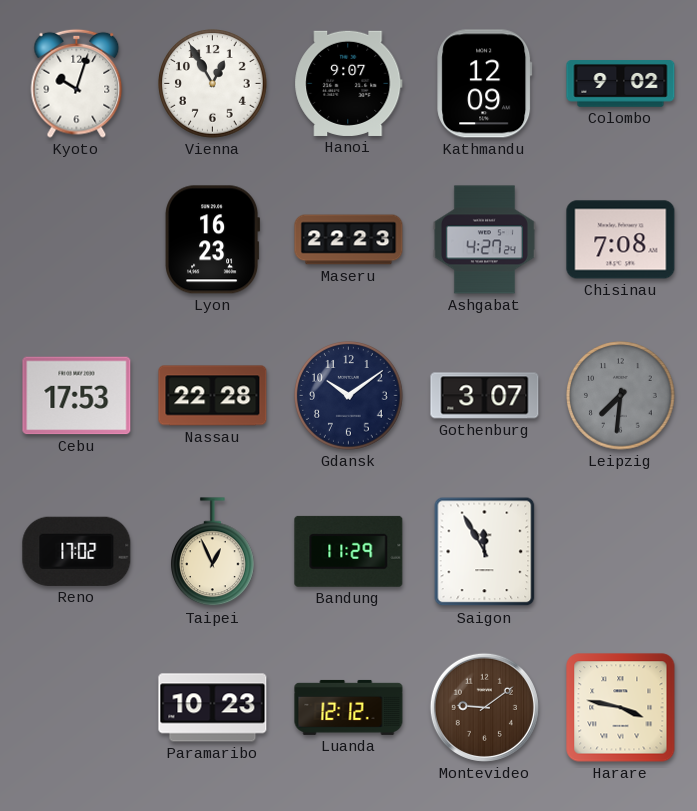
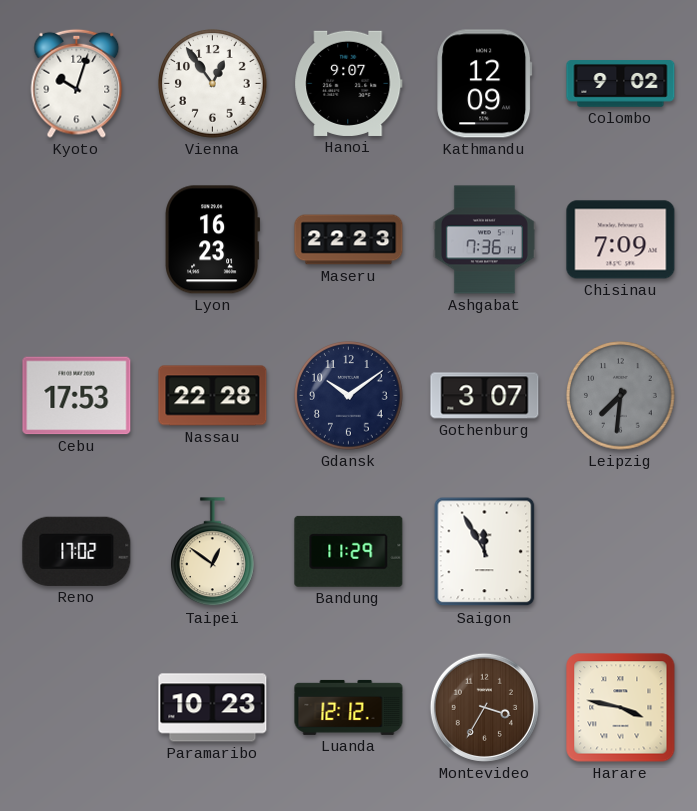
Vienna: 12:55 -> 12:54 (213, 84)
Ashgabat: 4:27 -> 7:36 (484, 240)
Chisinau: 7:08 -> 7:09 (621, 240)
Taipei: 12:56 -> 12:51 (213, 552)
Montevideo: 9:09 -> 3:35 (484, 707)
